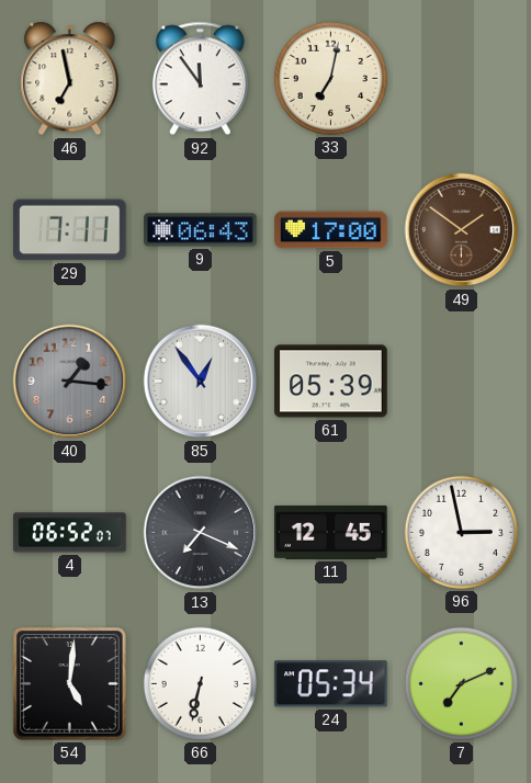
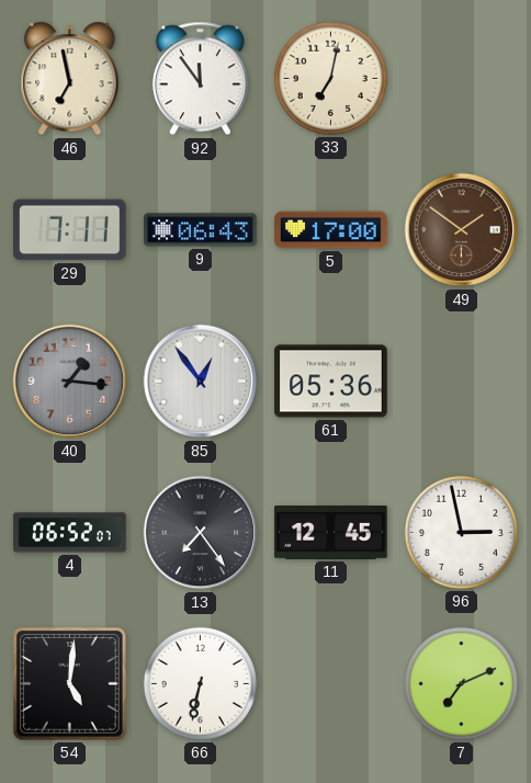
61: 05:39 -> 05:36 (331, 382)
13: 7:19 -> 7:24 (201, 533)
24: 05:34 -> none (331, 684)
